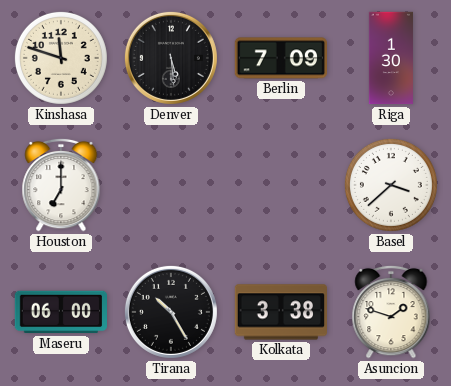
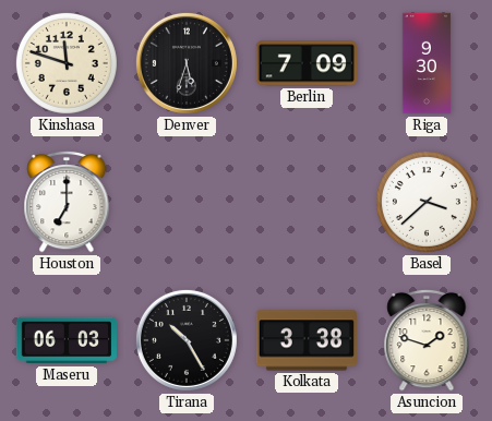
Denver: 5:29 -> 5:33 (187, 63)
Riga: 1:30 -> 9:30 (427, 63)
Maseru: 06:00 -> 06:03 (65, 340)
